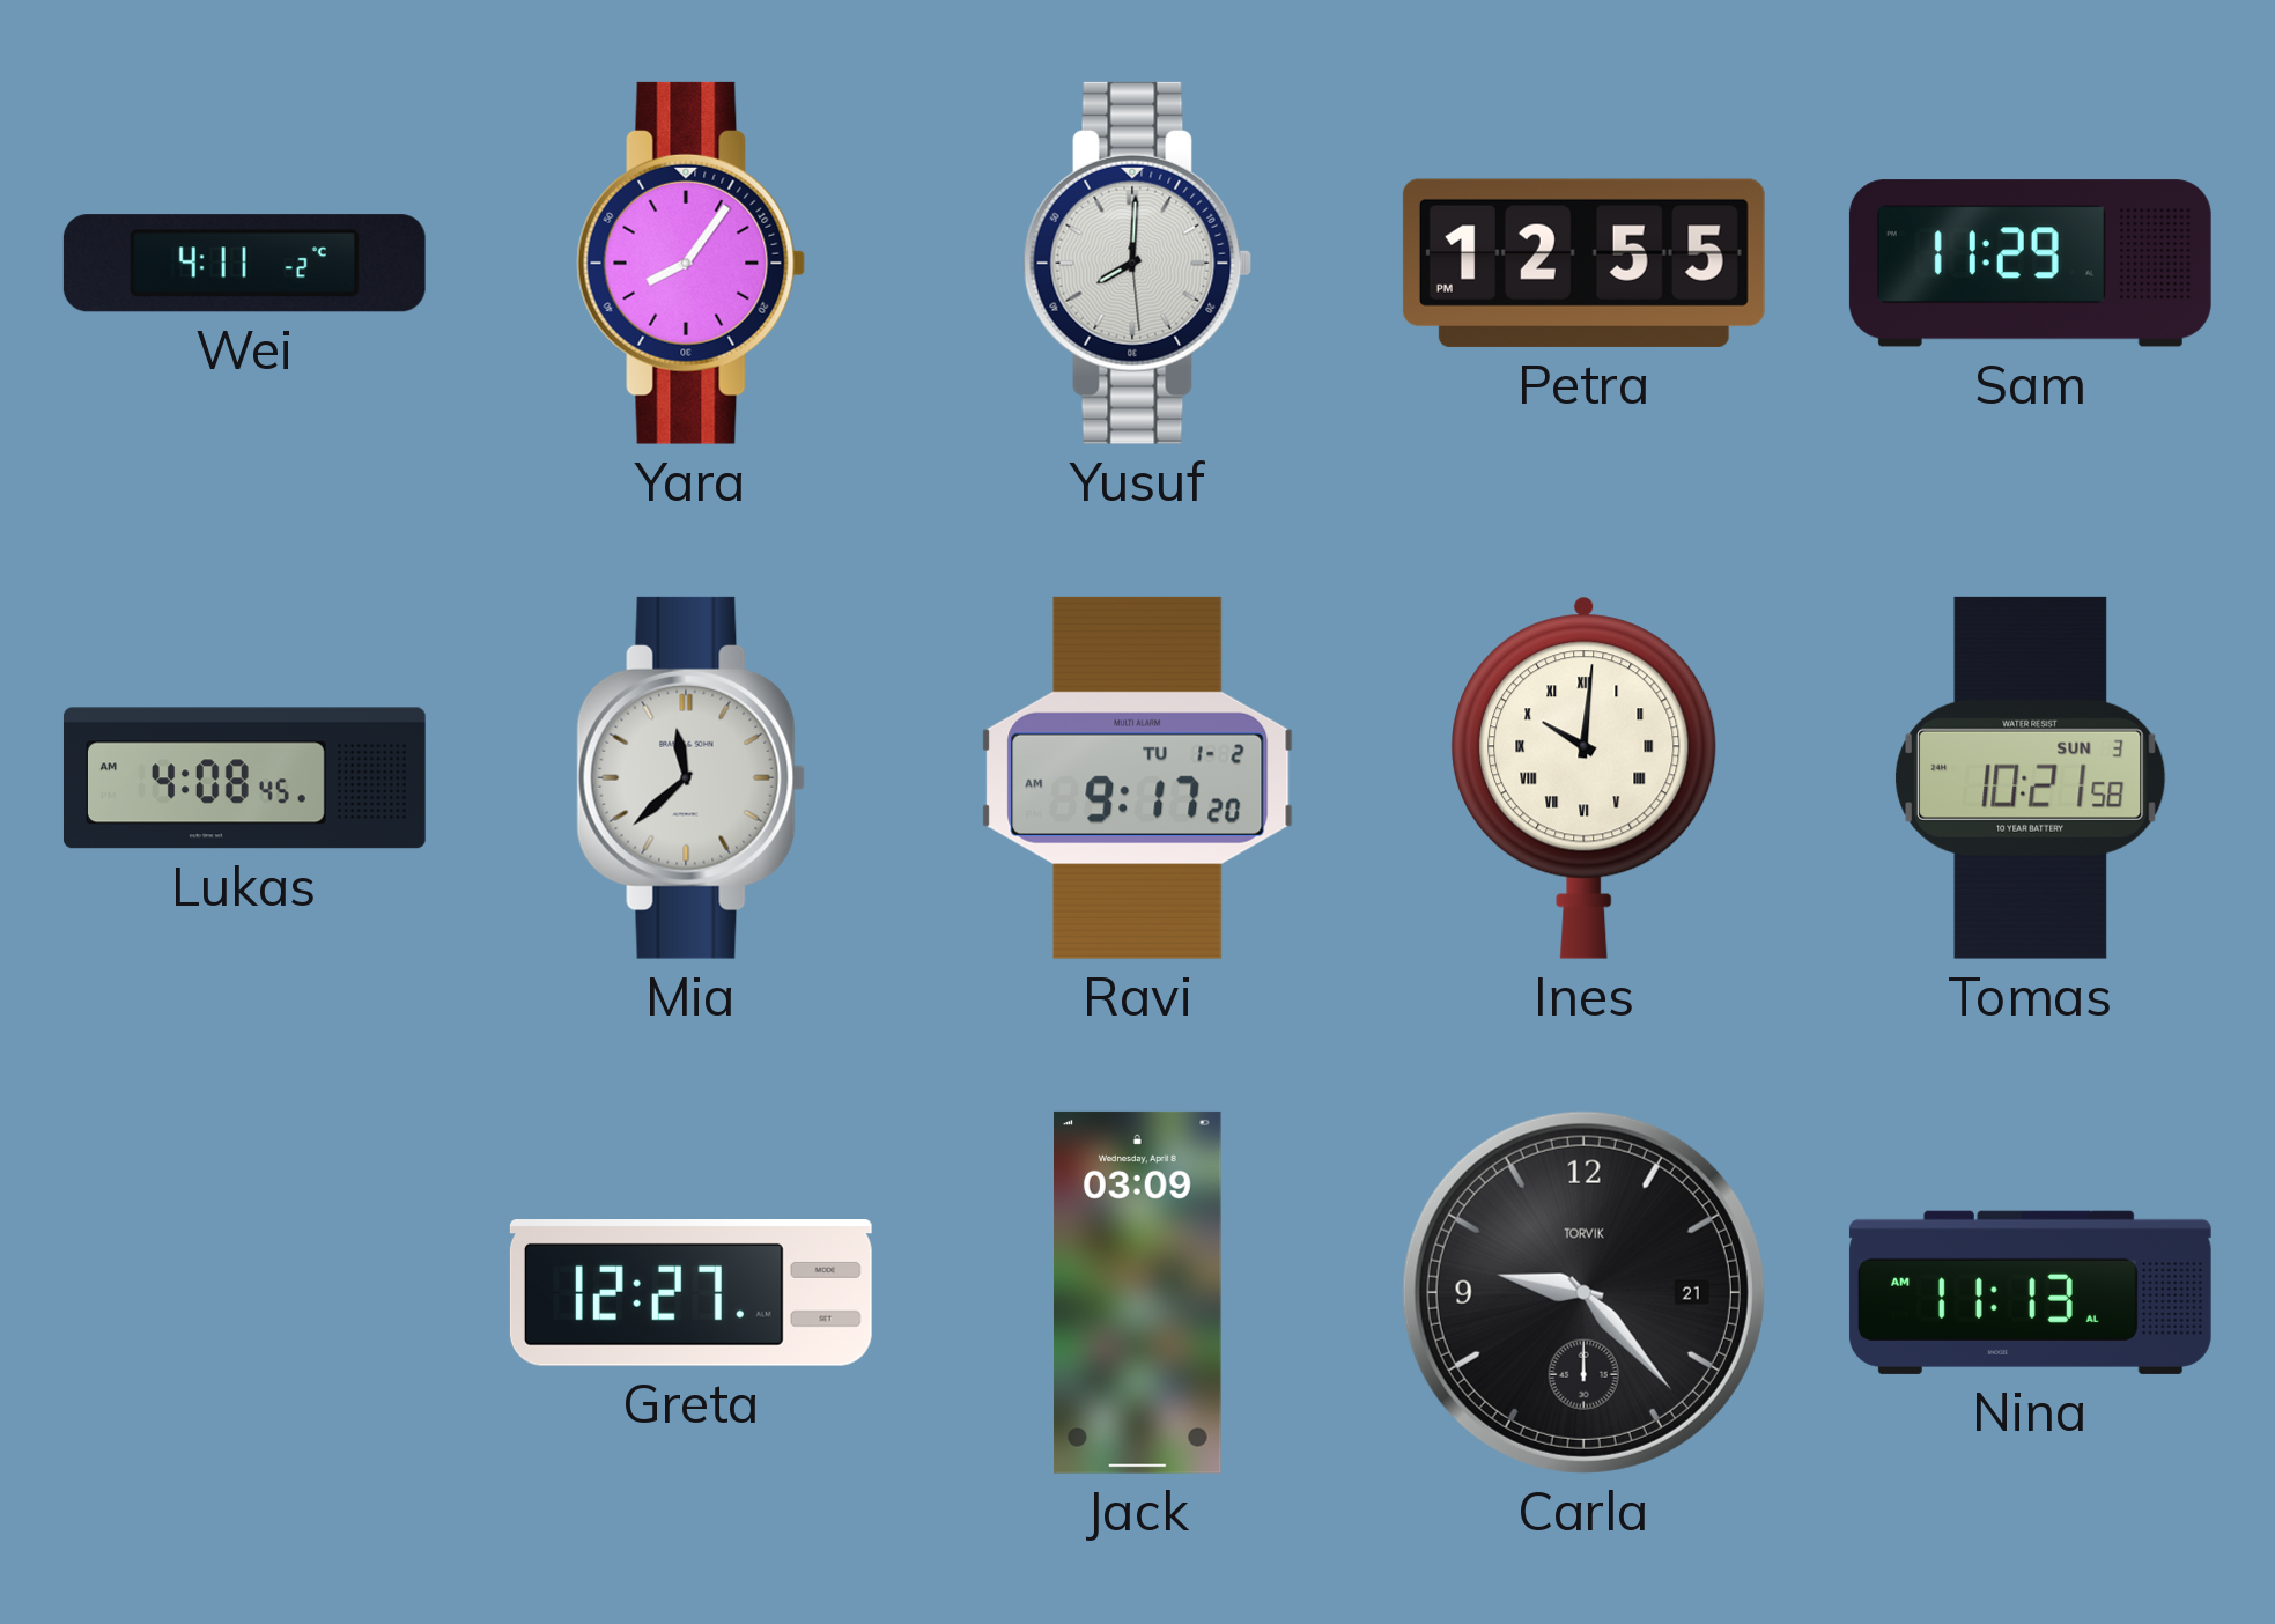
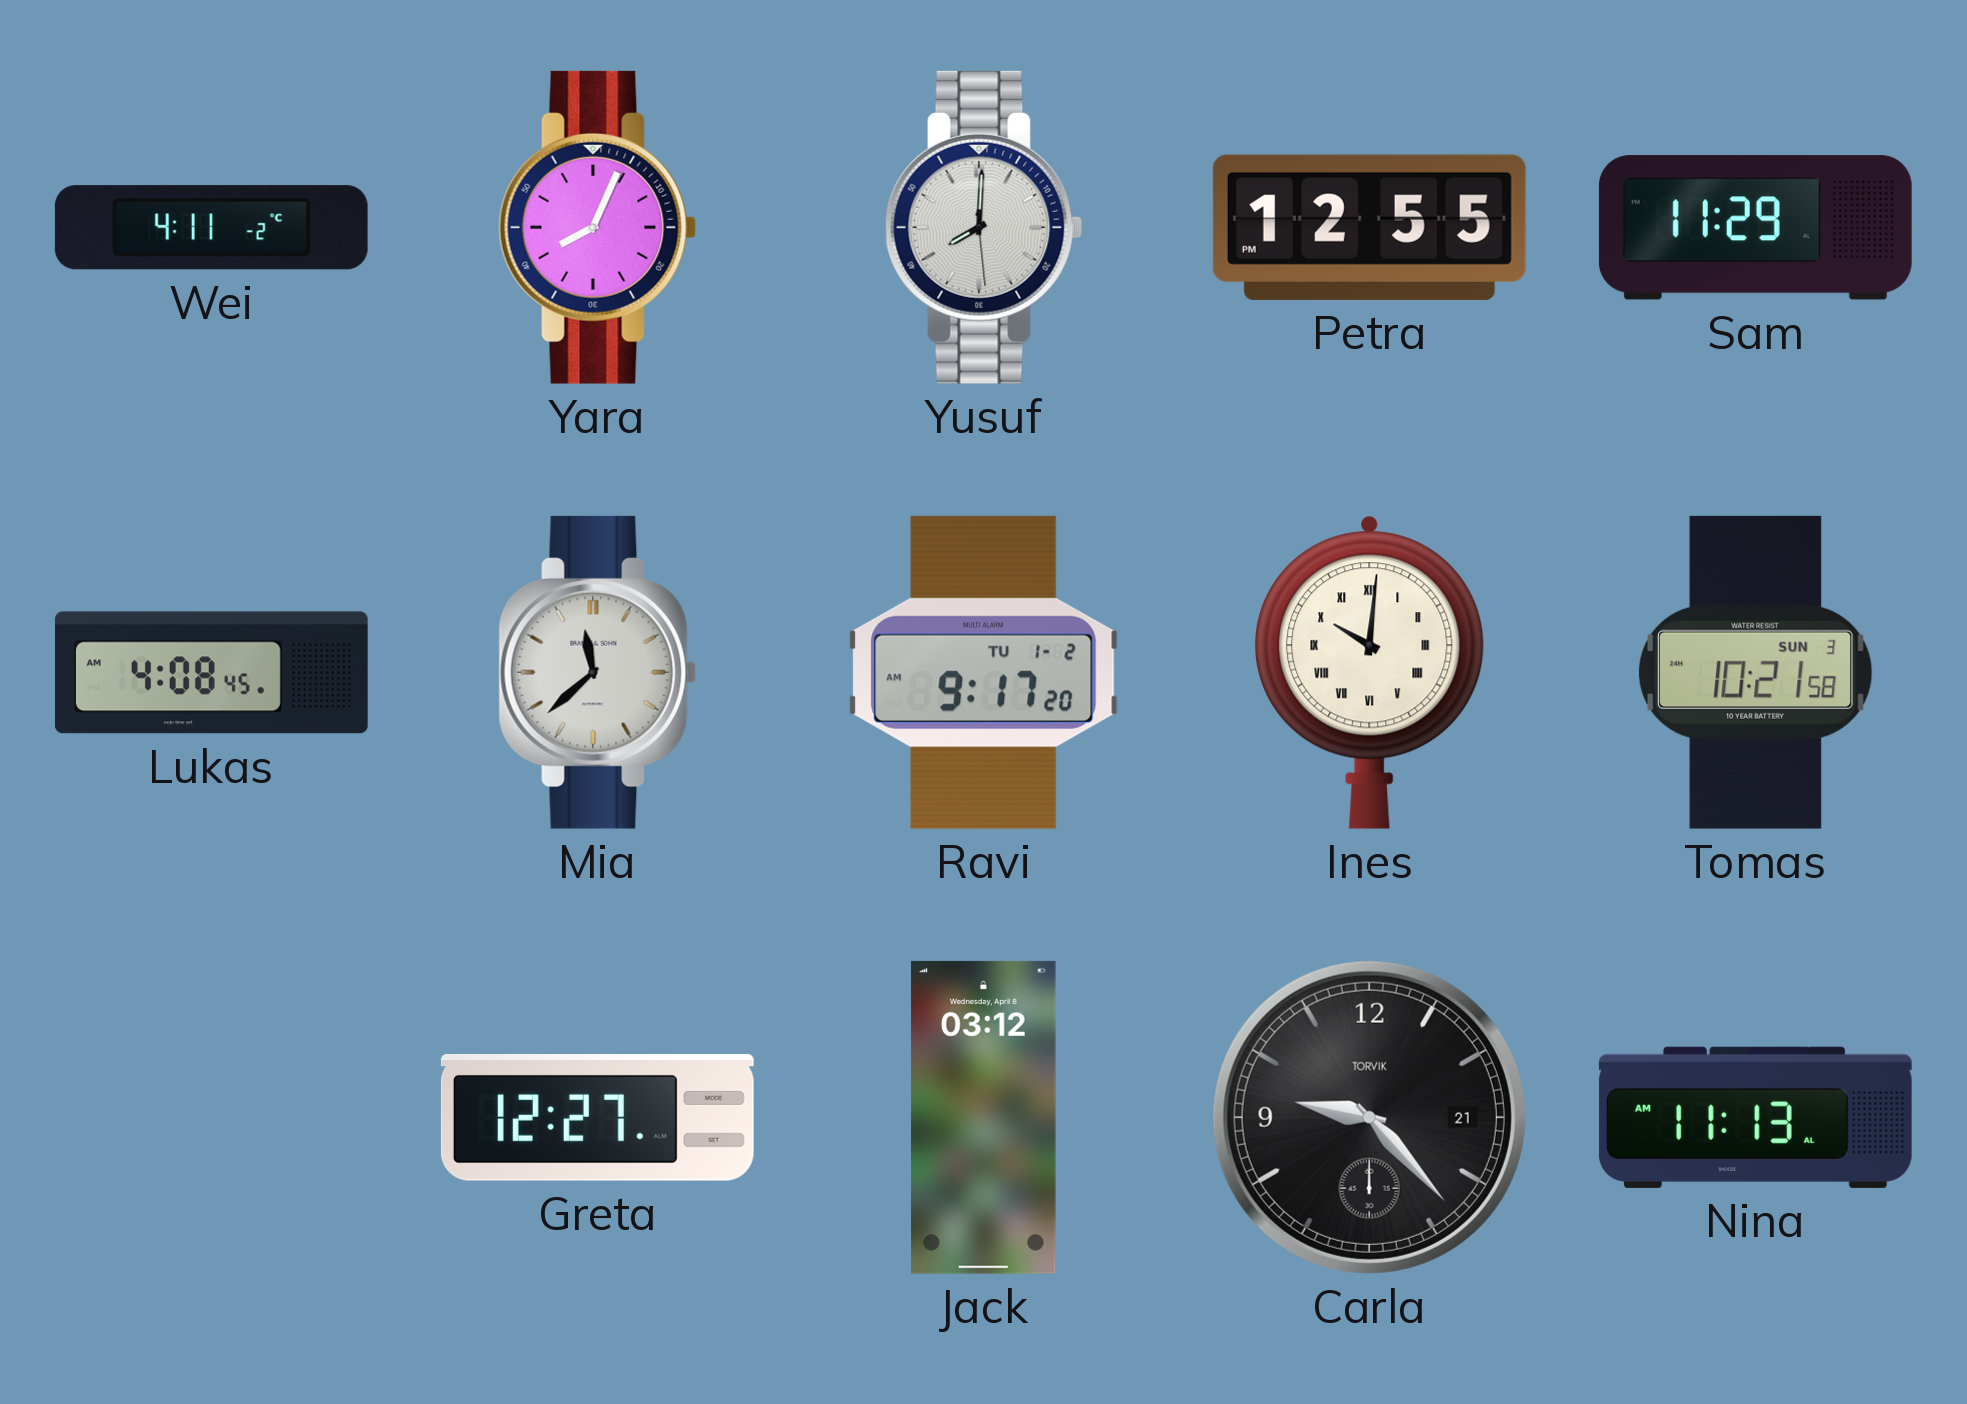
Yara: 8:06 -> 8:04 (598, 227)
Jack: 03:09 -> 03:12 (984, 1117)
